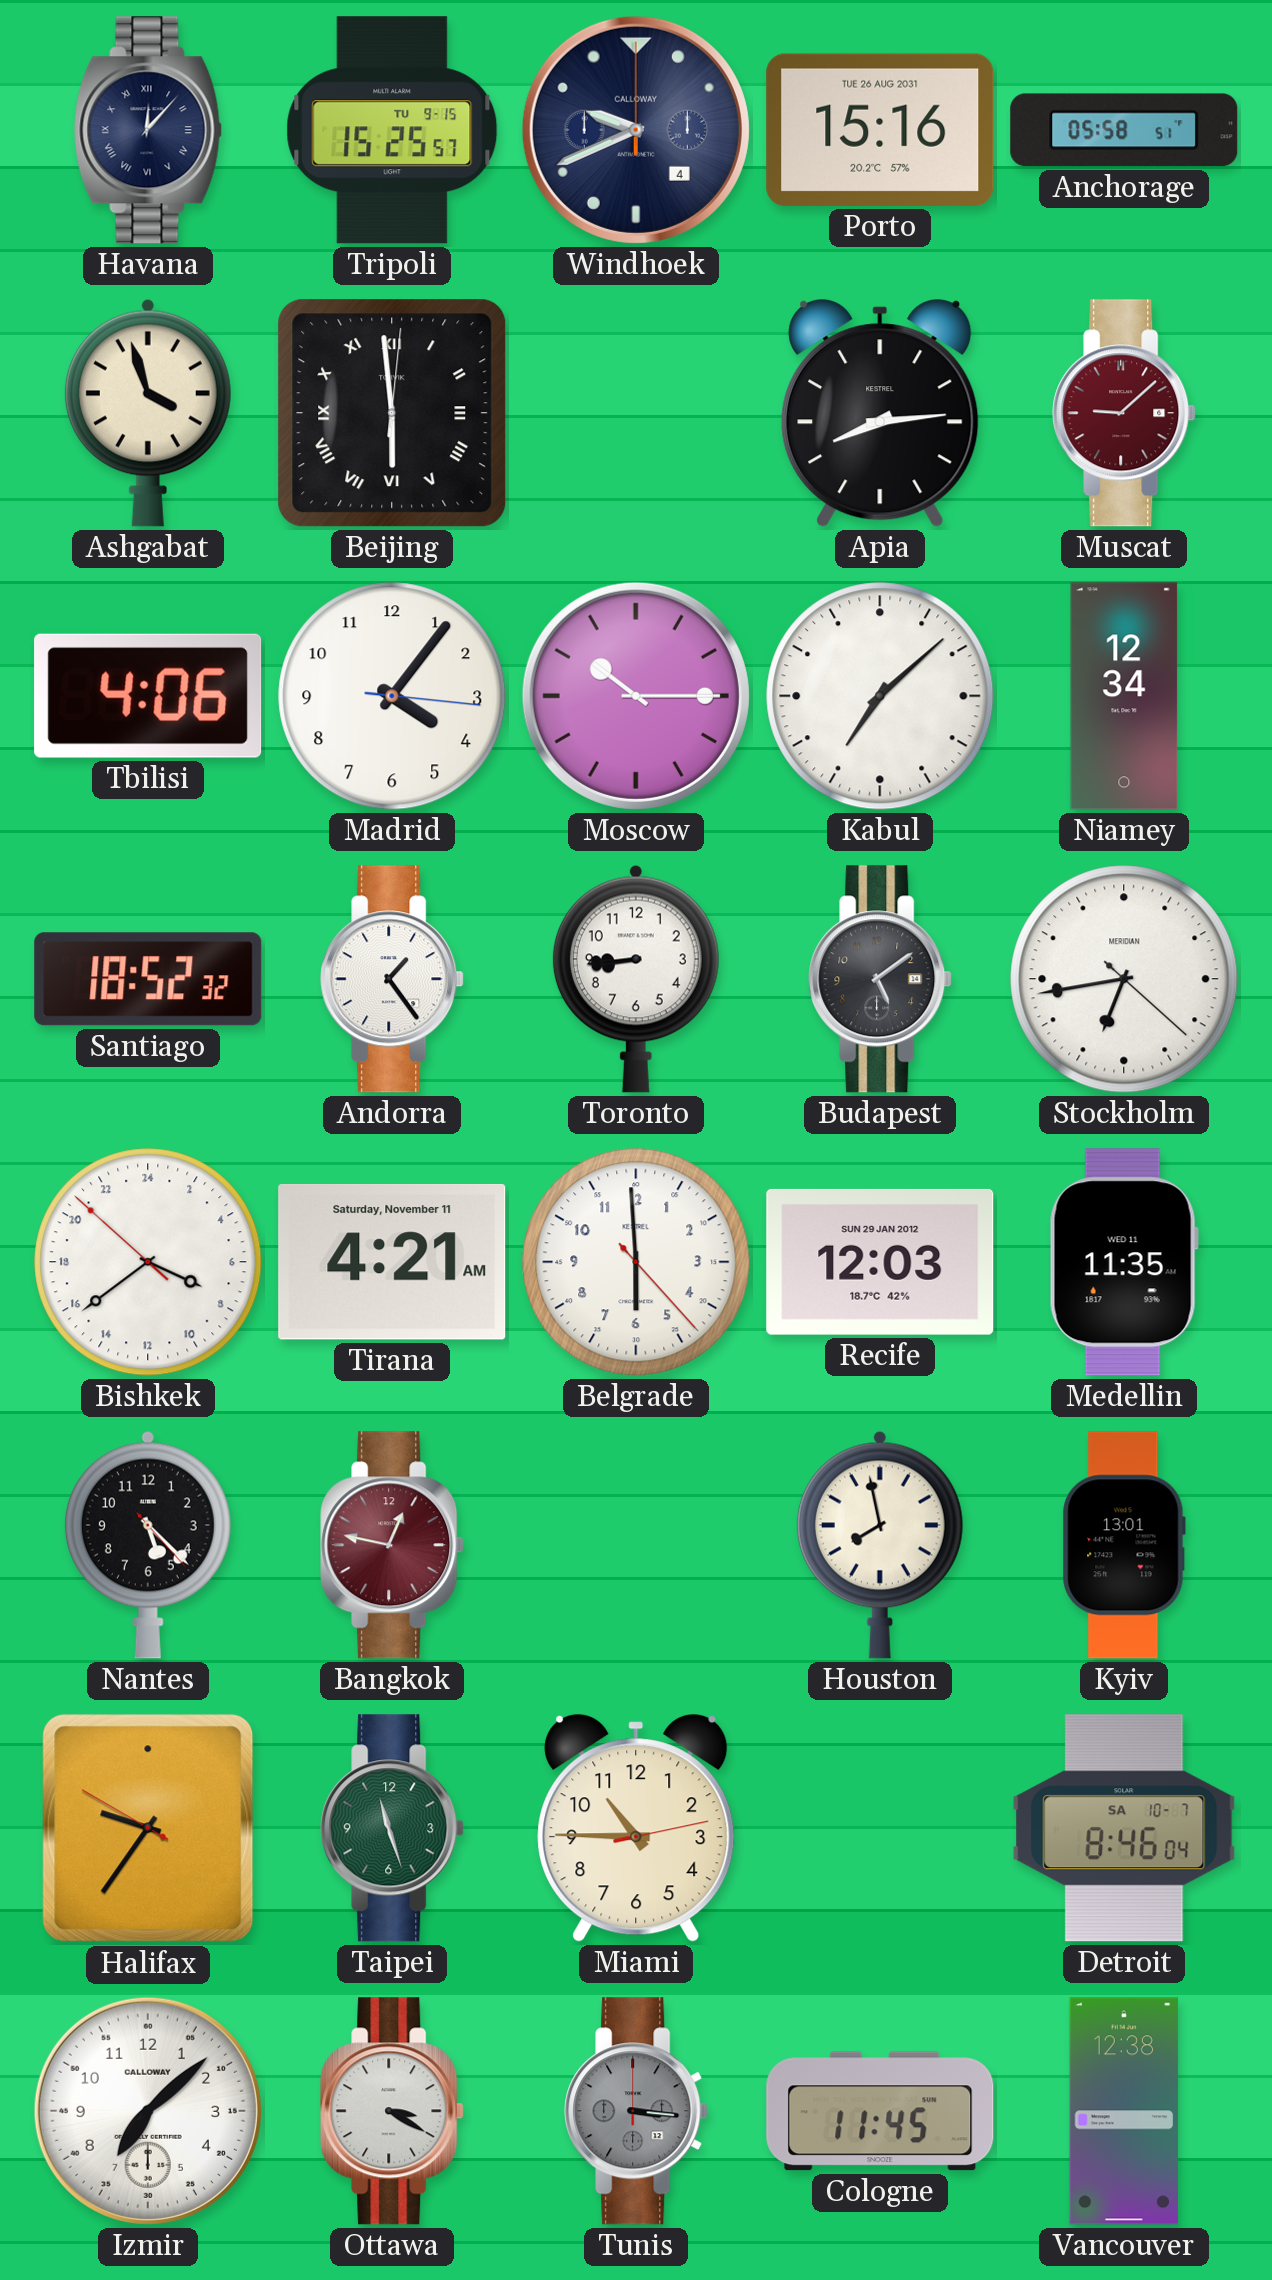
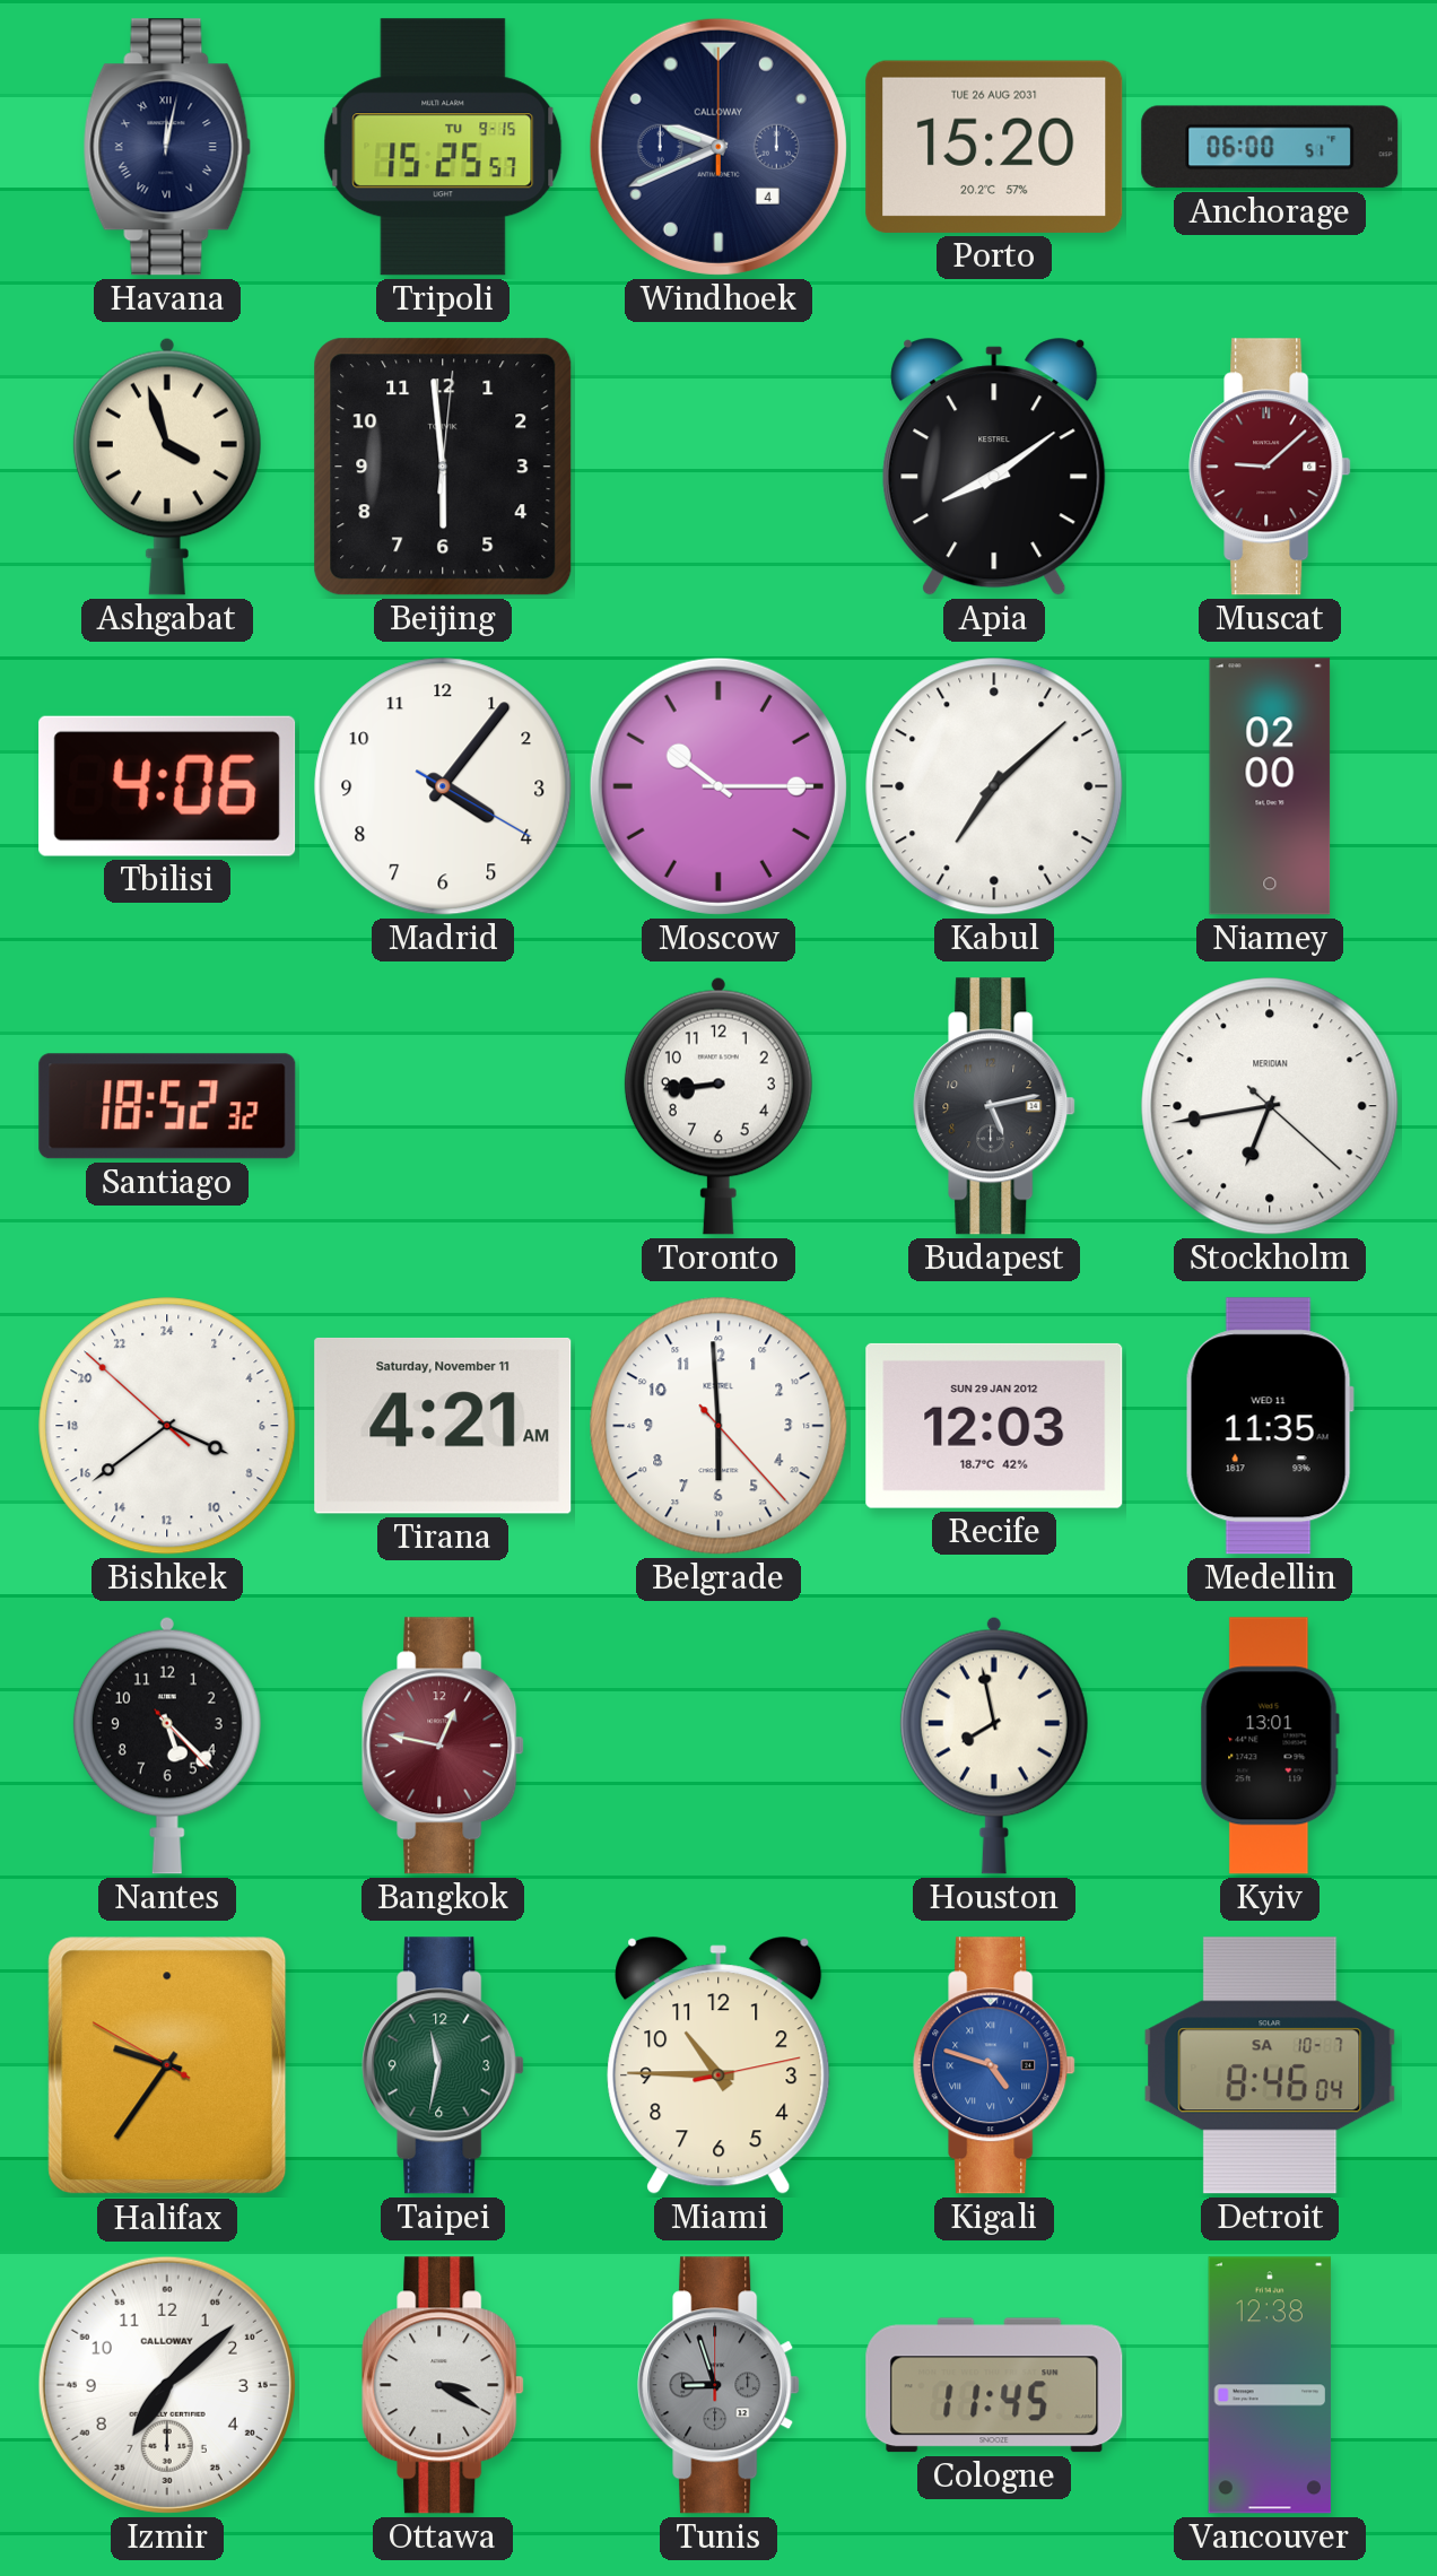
Havana: 12:07 -> 12:02 (167, 147)
Porto: 15:16 -> 15:20 (994, 147)
Anchorage: 05:58 -> 06:00 (1270, 147)
Beijing numerals: Roman -> Arabic (443, 467)
Apia: 8:14 -> 8:09 (994, 467)
Madrid: 4:06:16 -> 4:06:20 (443, 786)
Niamey: 12:34 -> 02:00 (1270, 786)
Andorra: 1:24 -> none (392, 979)
Budapest: 5:09 -> 5:13 (994, 1106)
Taipei: 11:27 -> 11:32 (443, 2065)
Kigali: none -> 4:48 (994, 2065)
Tunis: 3:16 -> 8:57 (718, 2385)
